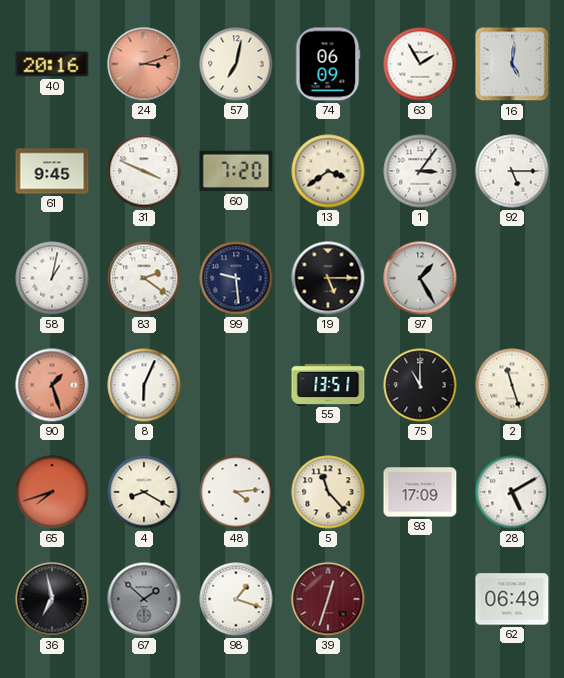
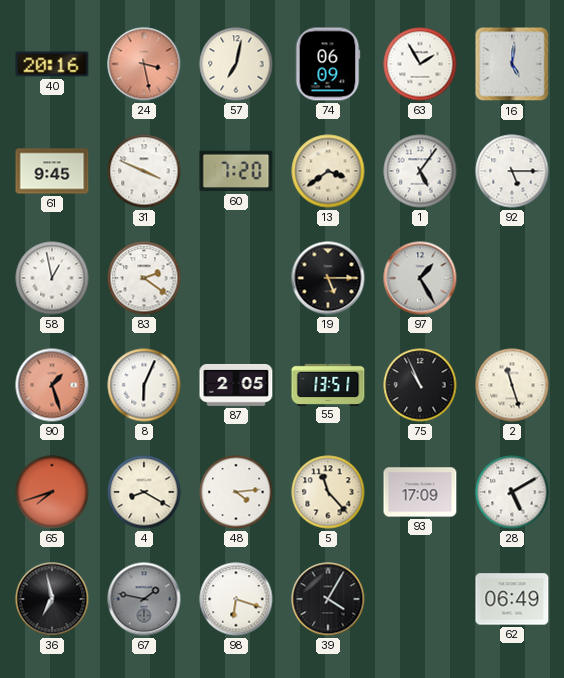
24: 3:12 -> 3:28 (144, 64)
1: 3:06 -> 5:06 (420, 171)
58: 1:02 -> 12:58 (52, 278)
99: 9:29 -> none (236, 278)
87: none -> 2:05 (236, 385)
75: 11:00 -> 10:56 (420, 385)
67: 1:52 -> 1:47 (144, 599)
98: 1:18 -> 6:18 (236, 599)
39: 12:33 -> 4:05 (328, 599)
39 dial: burgundy -> black (328, 599)
